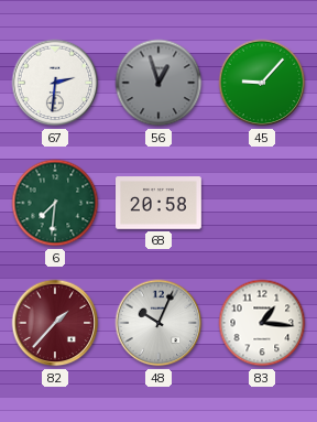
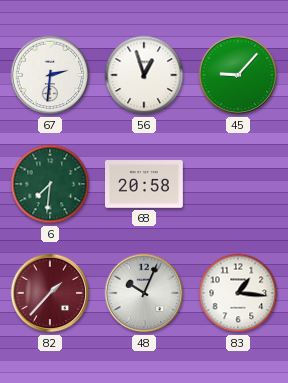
56 dial: grey -> white (144, 75)
